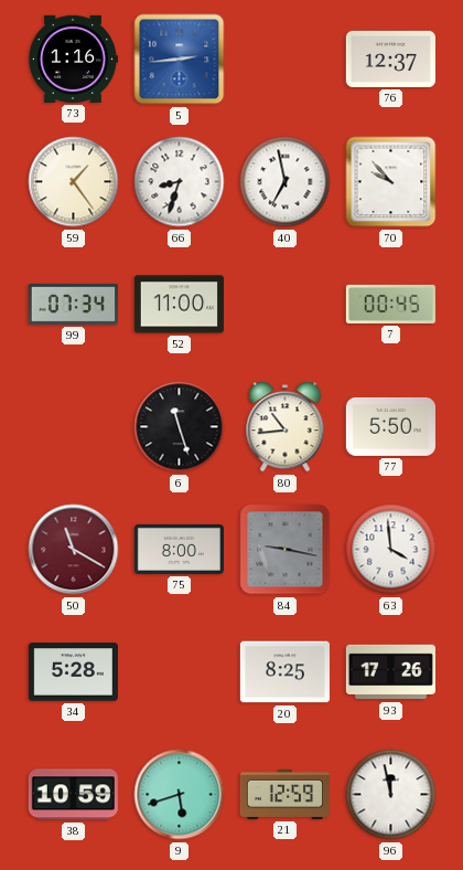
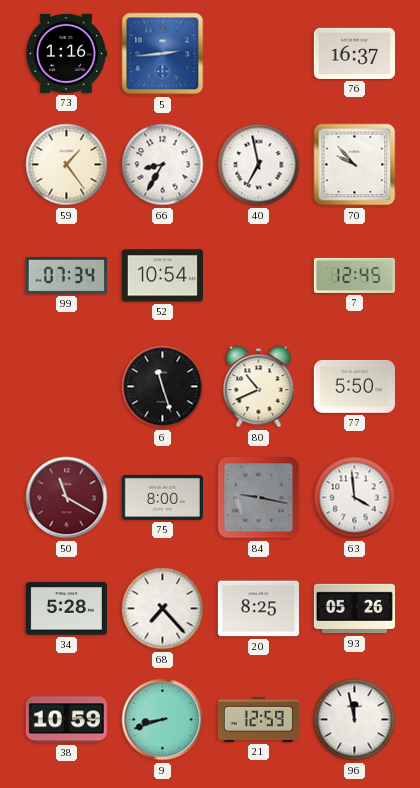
76: 12:37 -> 16:37 (354, 53)
66: 8:33 -> 8:35 (163, 165)
52: 11:00 -> 10:54 (162, 276)
7: 00:45 -> 12:45 (354, 275)
80: 10:44 -> 10:41 (259, 387)
68: none -> 7:23 (163, 609)
93: 17:26 -> 05:26 (354, 609)
9: 5:42 -> 8:42 (163, 720)
